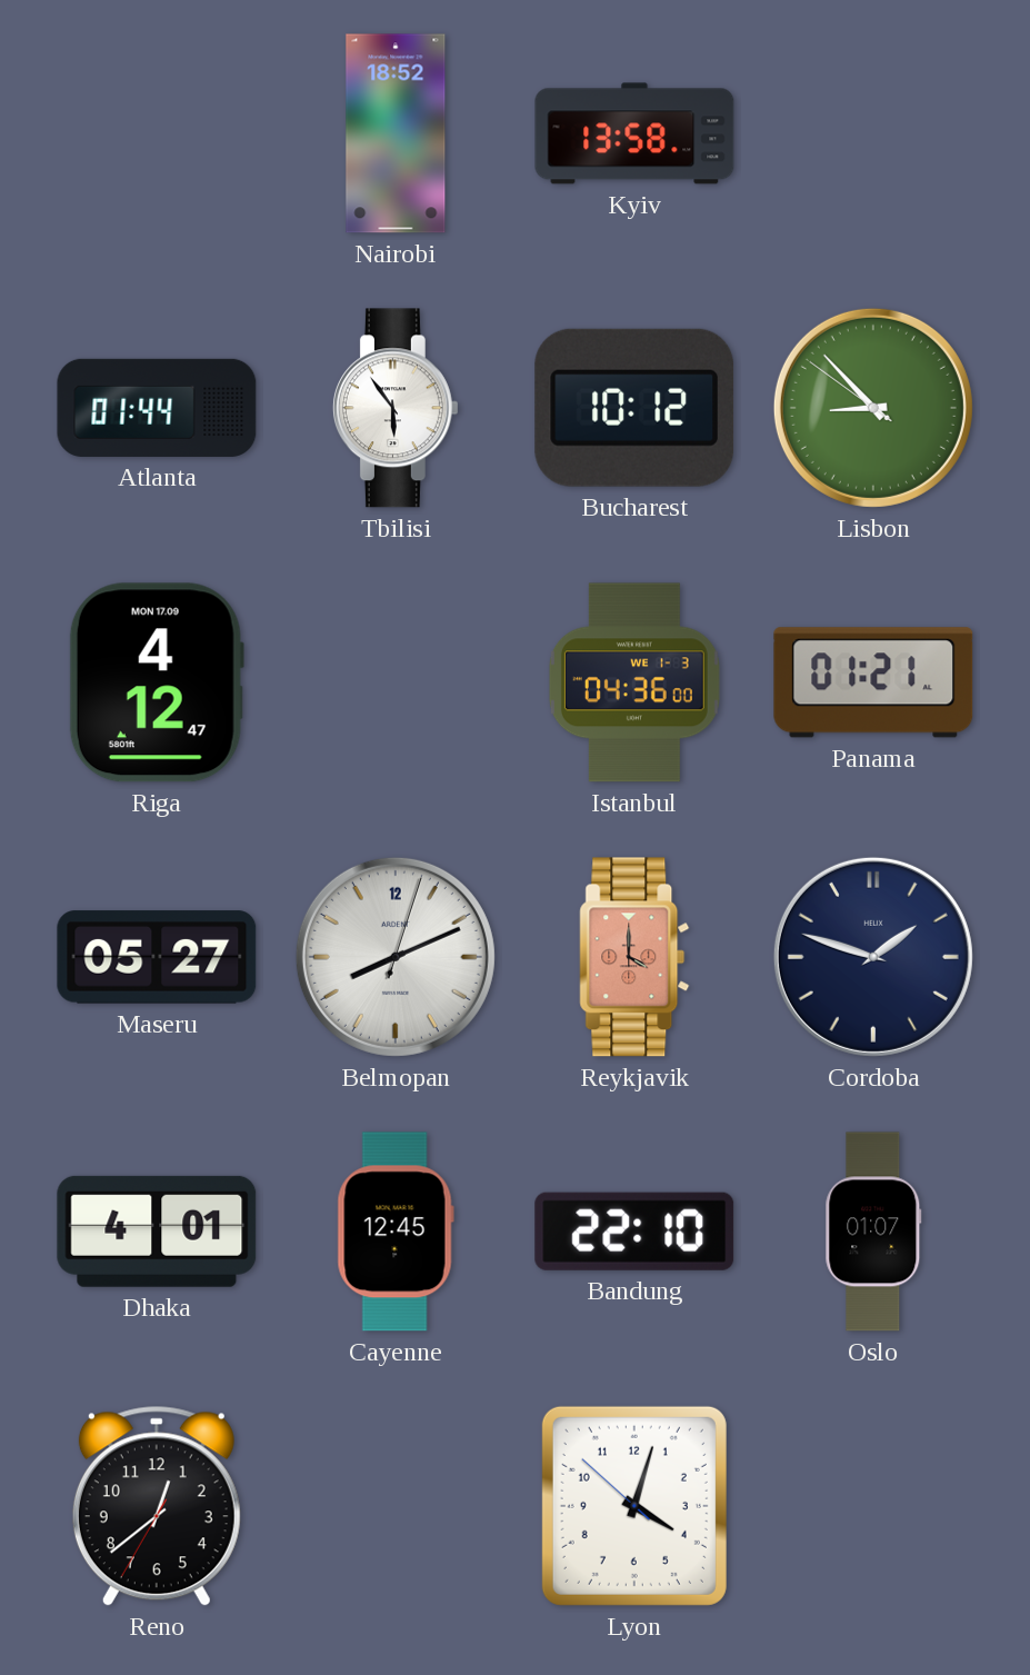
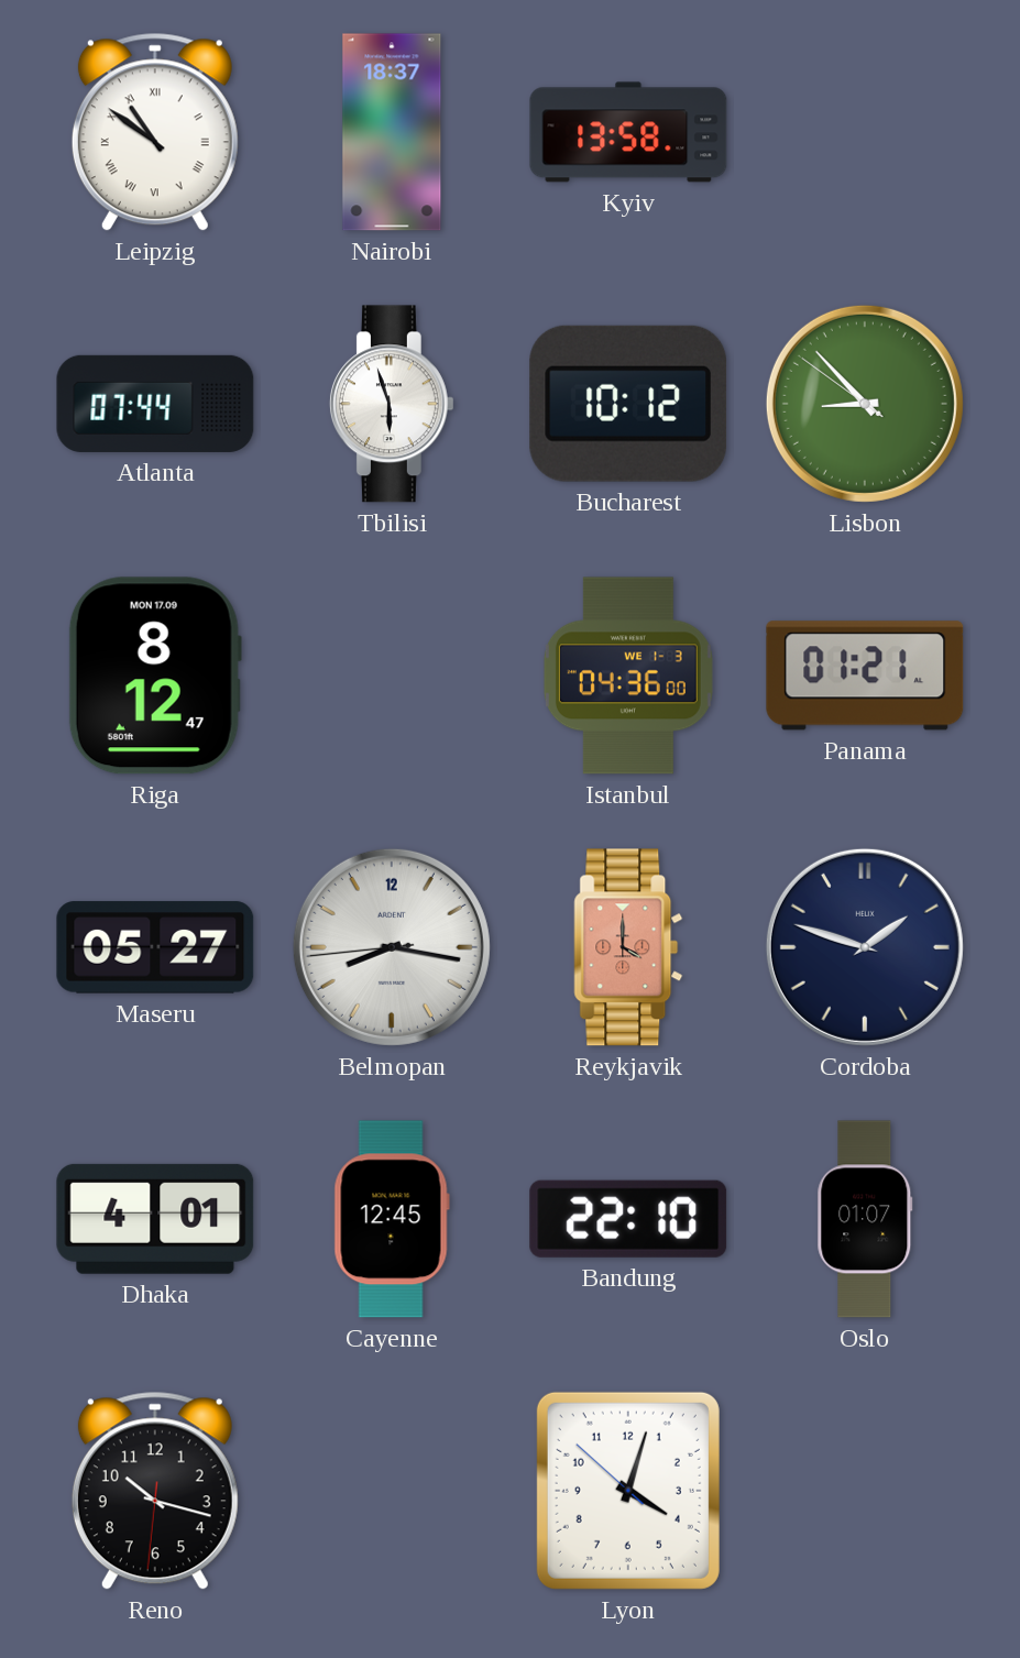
Leipzig: none -> 10:51 (155, 132)
Nairobi: 18:52 -> 18:37 (392, 132)
Atlanta: 01:44 -> 07:44 (155, 404)
Tbilisi: 5:54 -> 5:57 (392, 404)
Riga: 4:12 -> 8:12 (155, 676)
Belmopan: 8:11 -> 8:16 (392, 947)
Reno: 12:38 -> 10:17 (155, 1491)
